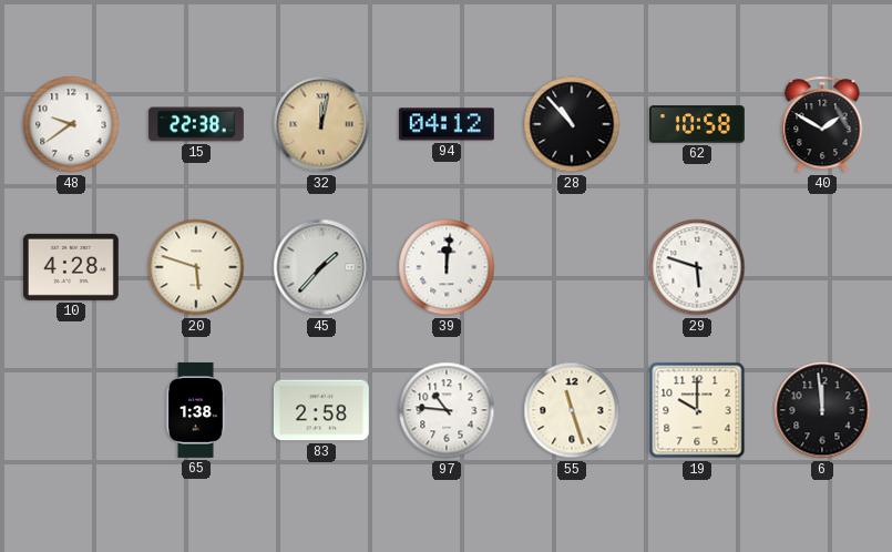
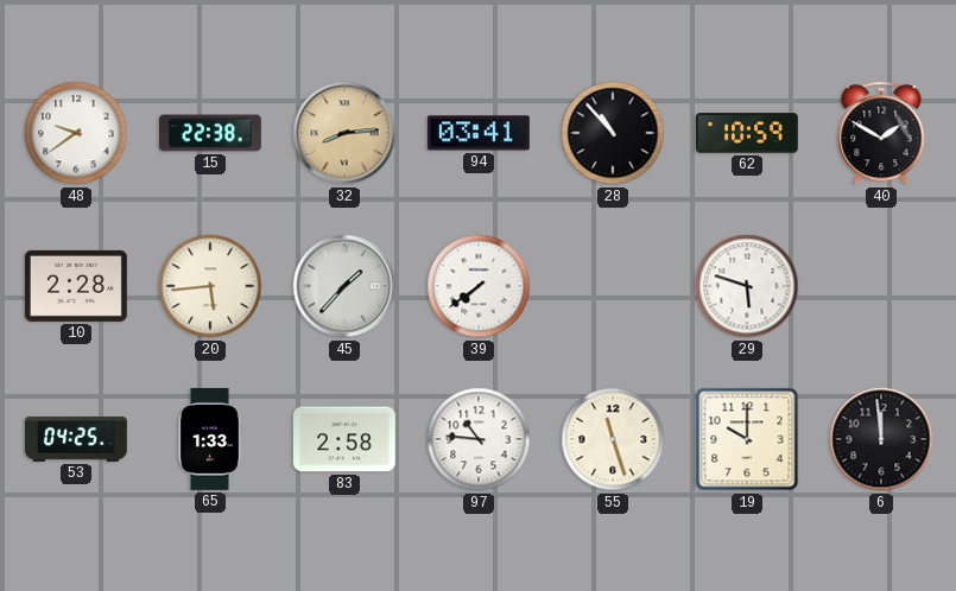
32: 12:02 -> 8:14 (344, 133)
94: 04:12 -> 03:41 (479, 133)
62: 10:58 -> 10:59 (747, 133)
10: 4:28 -> 2:28 (76, 286)
20: 5:48 -> 5:44 (210, 286)
39: 12:01 -> 7:39 (479, 286)
53: none -> 04:25 (76, 439)
65: 1:38 -> 1:33 (210, 439)
